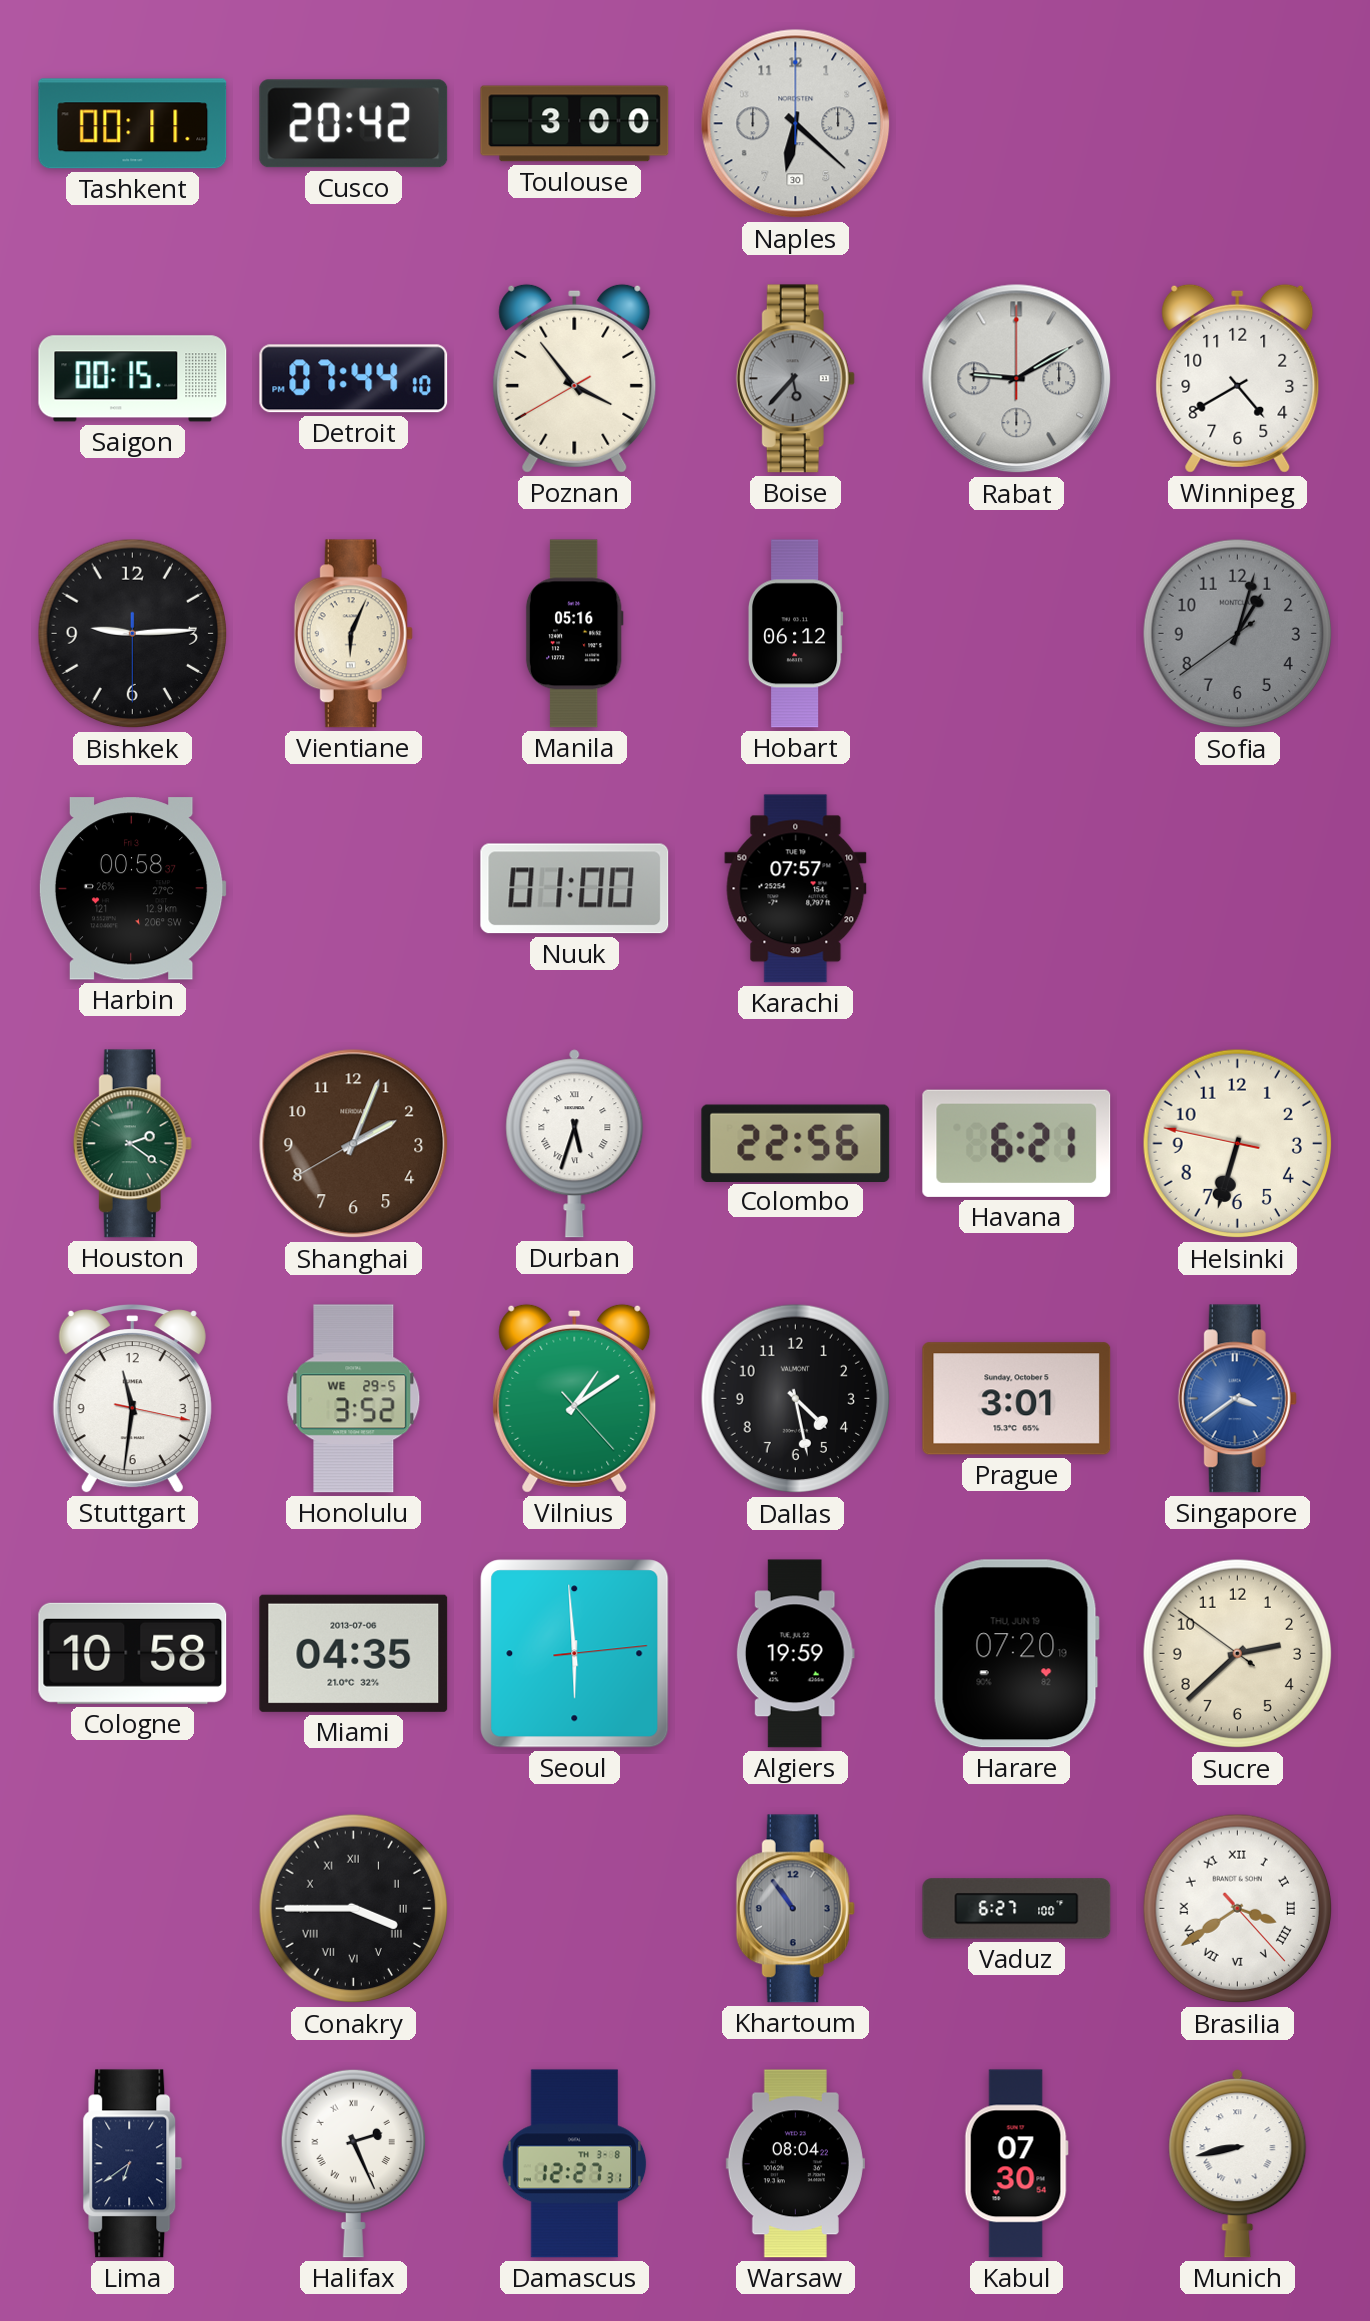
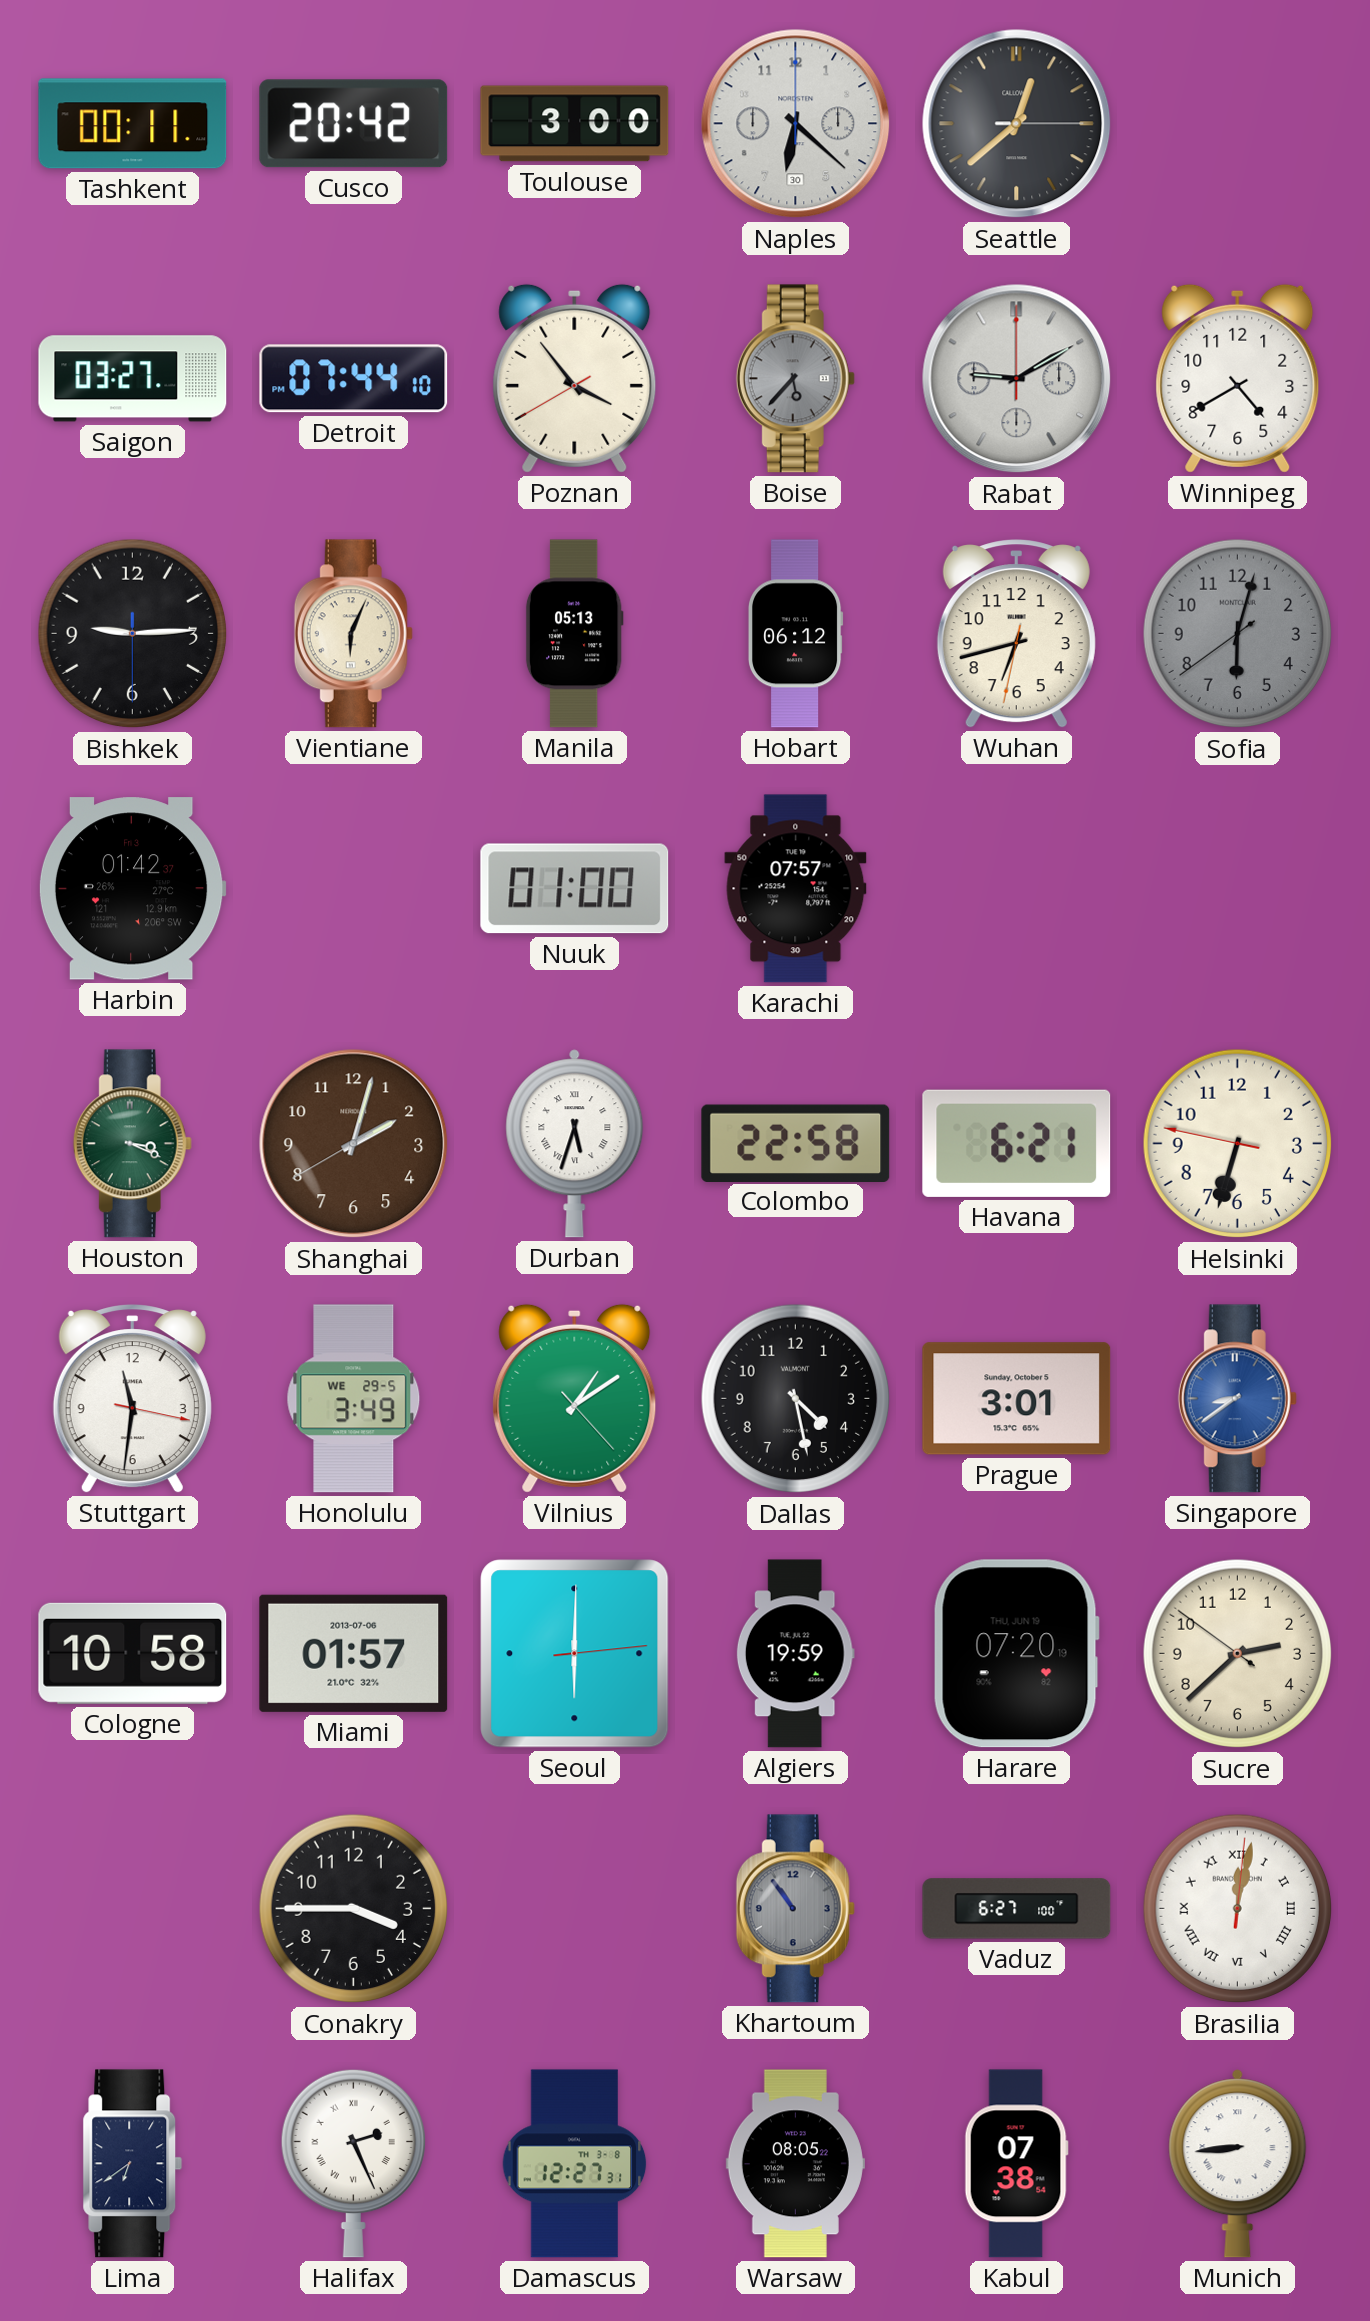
Seattle: none -> 12:38 (1017, 124)
Saigon: 00:15 -> 03:27 (133, 379)
Manila: 05:16 -> 05:13 (574, 634)
Wuhan: none -> 6:42 (1016, 634)
Sofia: 1:02 -> 6:02 (1238, 634)
Harbin: 00:58 -> 01:42 (132, 889)
Houston: 2:21 -> 3:19 (132, 1144)
Shanghai: 2:03 -> 2:02 (354, 1144)
Colombo: 22:56 -> 22:58 (796, 1143)
Honolulu: 3:52 -> 3:49 (354, 1399)
Singapore: 3:39 -> 8:39 (1237, 1399)
Miami: 04:35 -> 01:57 (354, 1653)
Seoul: 5:59 -> 6:00 (575, 1654)
Conakry numerals: Roman -> Arabic (354, 1909)
Brasilia: 3:39 -> 12:02 (1238, 1909)
Warsaw: 08:04 -> 08:05 (795, 2164)
Kabul: 07:30 -> 07:38 (1016, 2164)
Munich: 8:43 -> 8:44 (1238, 2164)
